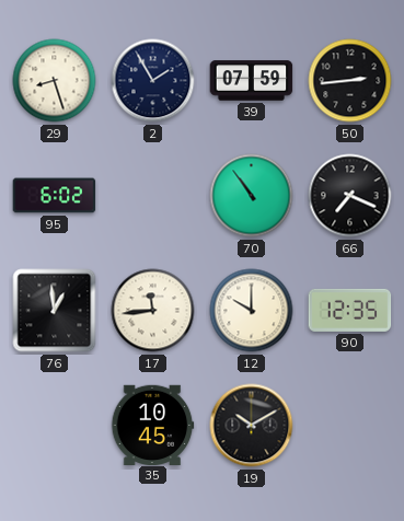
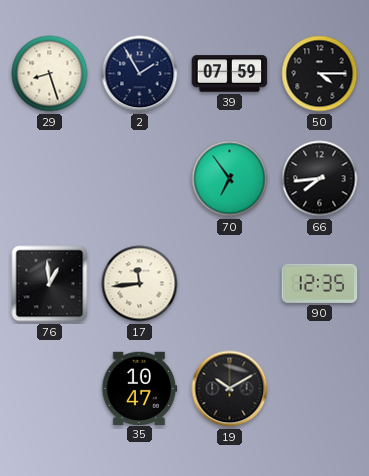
50: 2:44 -> 4:15 (320, 74)
95: 6:02 -> none (55, 196)
70: 10:54 -> 6:54 (230, 179)
66: 7:19 -> 7:44 (320, 179)
12: 10:00 -> none (252, 311)
35: 10:45 -> 10:47 (139, 388)
